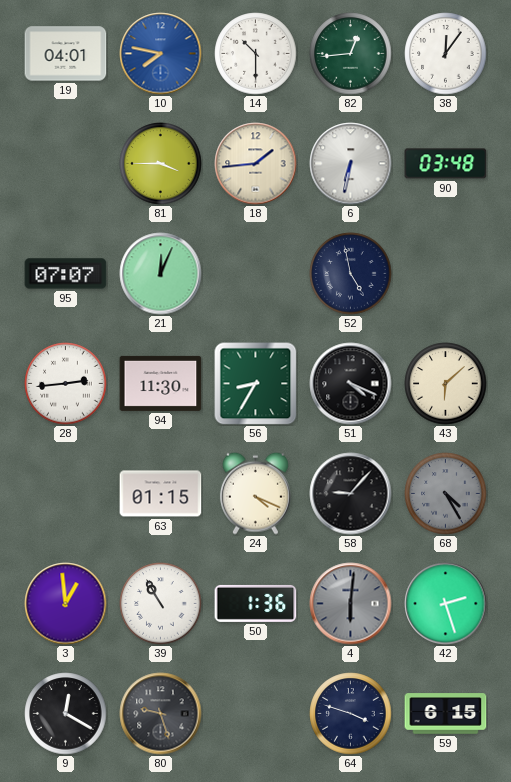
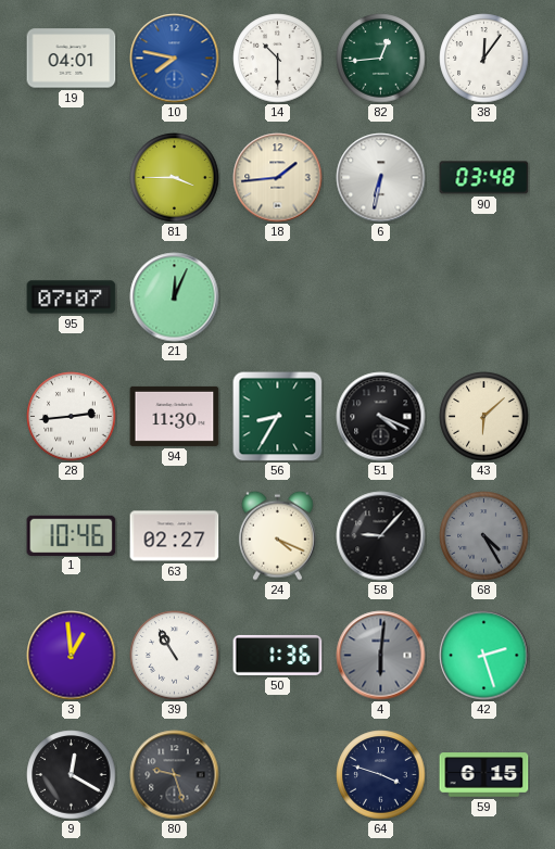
52: 4:58 -> none (351, 274)
1: none -> 10:46 (72, 535)
63: 01:15 -> 02:27 (175, 536)
